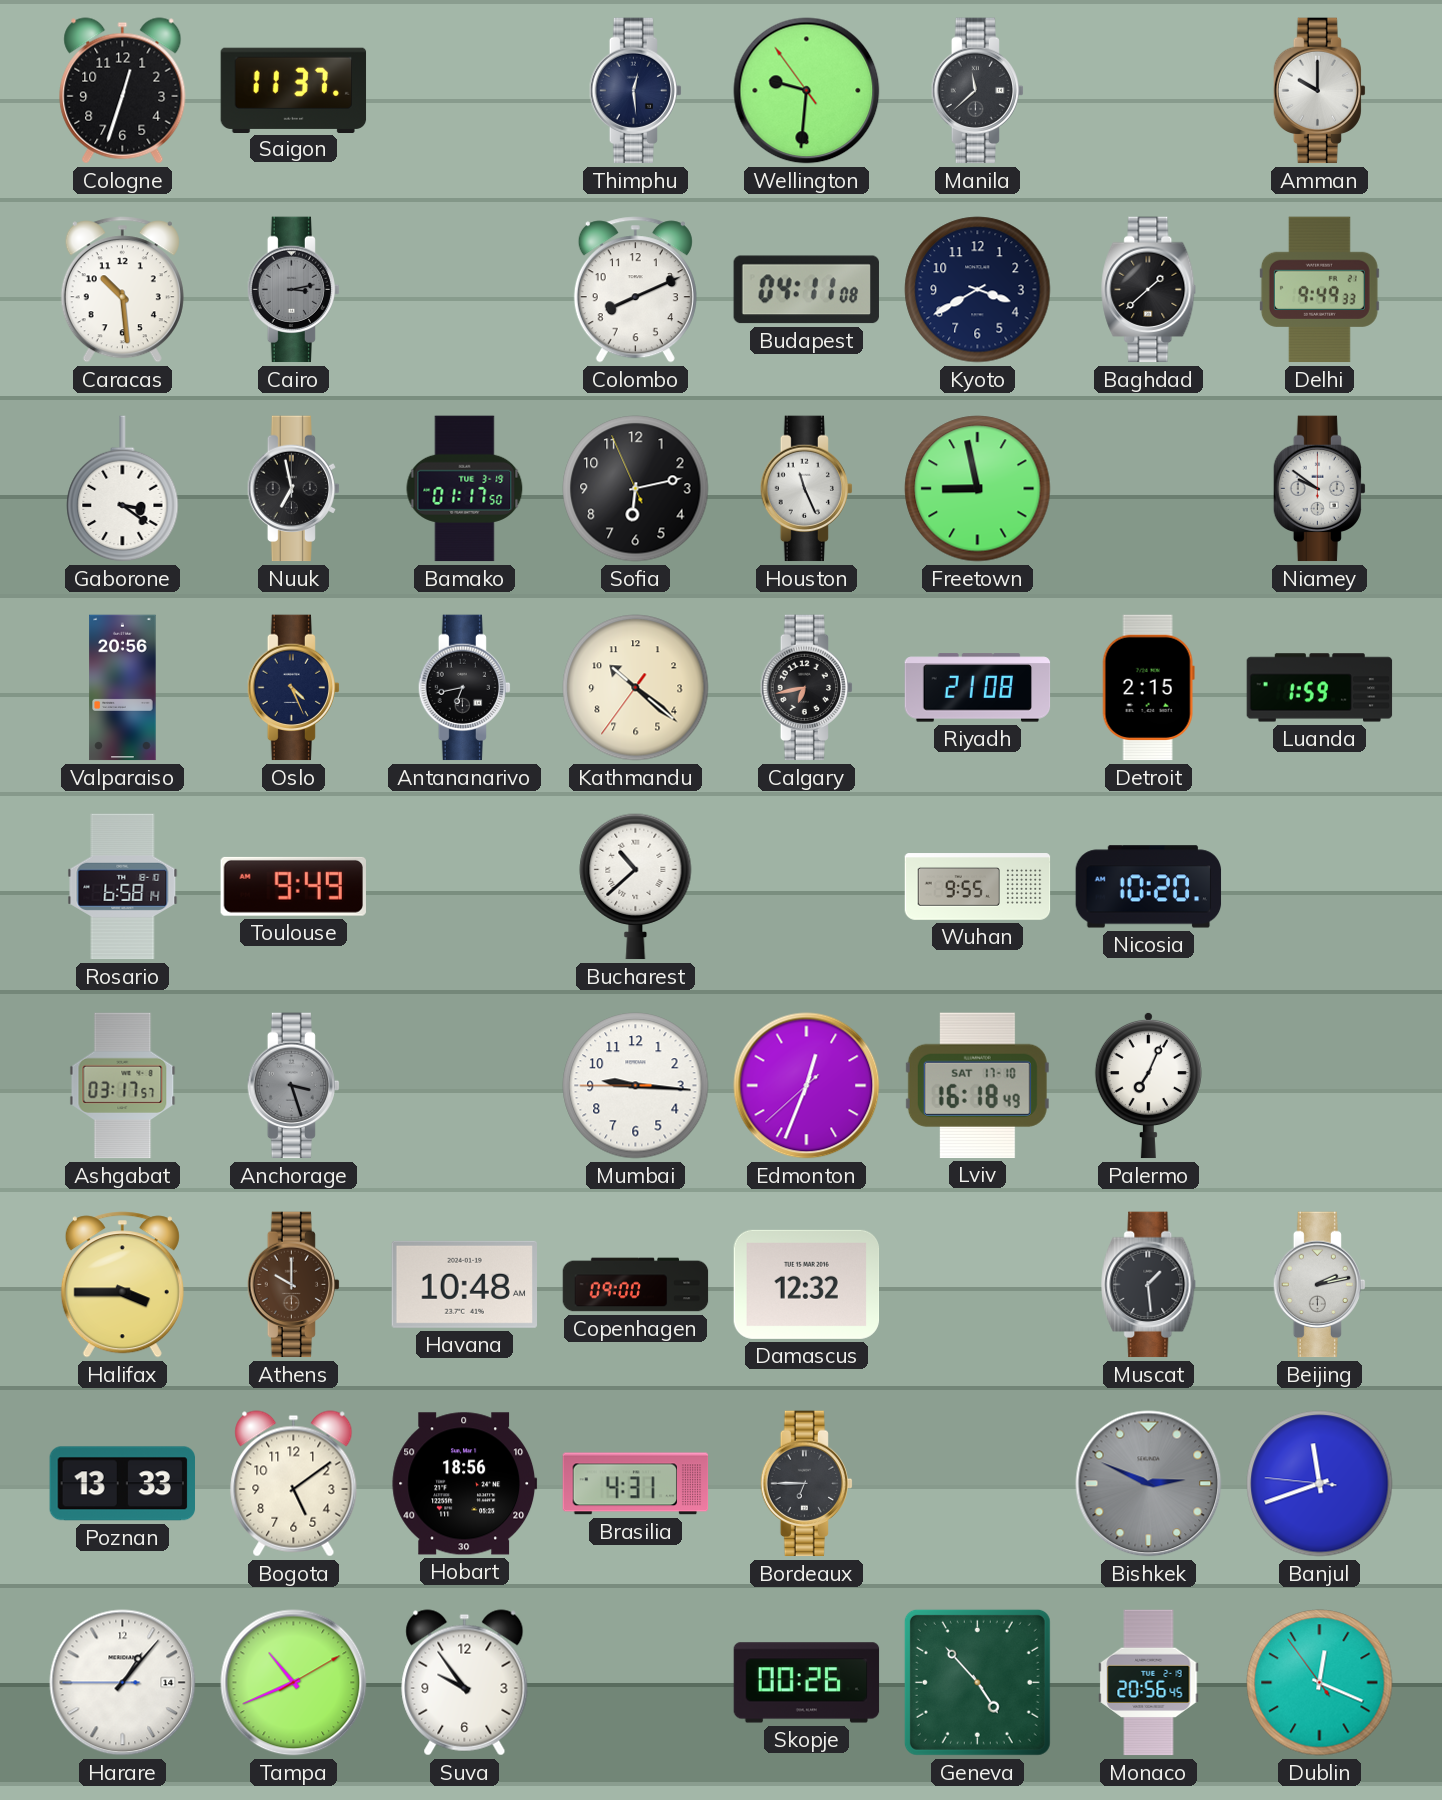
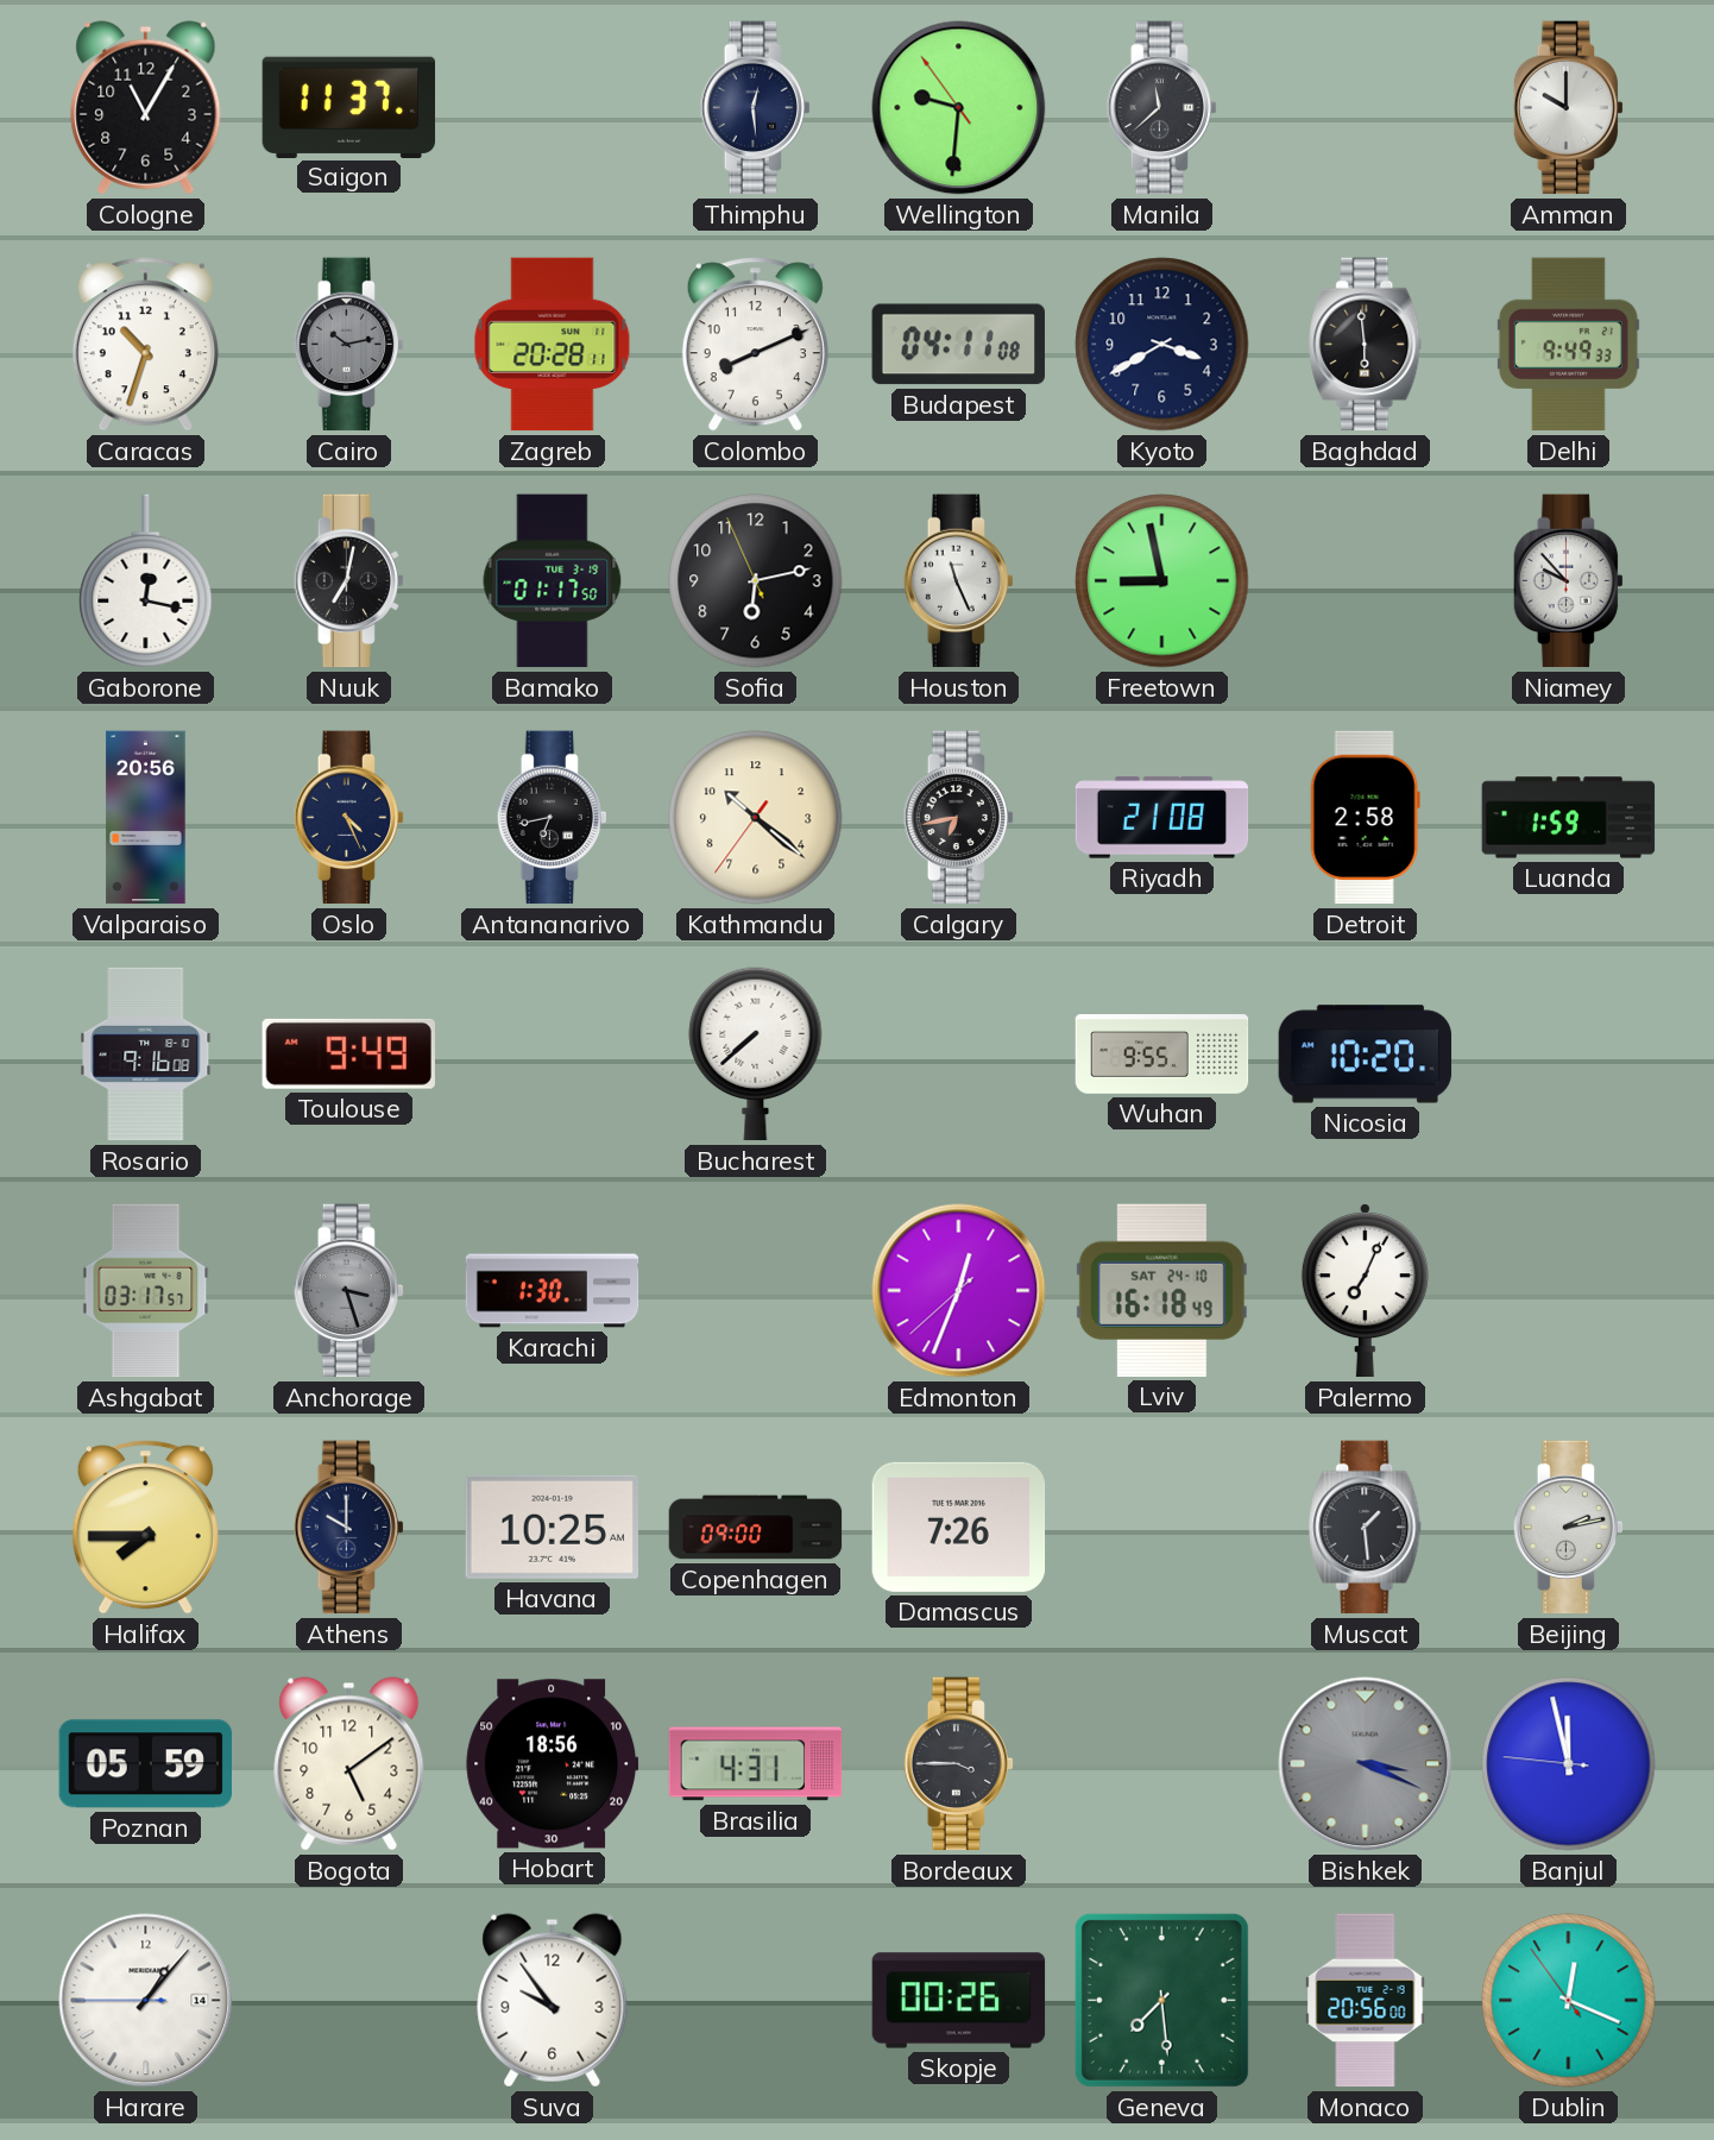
Cologne: 12:33 -> 11:05 (146, 108)
Caracas: 10:29 -> 10:33 (145, 345)
Cairo: 3:13 -> 10:13 (348, 345)
Zagreb: none -> 20:28 (553, 345)
Baghdad: 1:38 -> 5:59 (1366, 345)
Gaborone: 3:21 -> 12:17 (146, 581)
Nuuk: 6:58 -> 7:02 (348, 581)
Niamey: 9:51 -> 9:53 (1568, 581)
Detroit: 2:15 -> 2:58 (1365, 818)
Rosario: 6:58 -> 9:16 (146, 1055)
Bucharest: 10:38 -> 7:38 (756, 1055)
Karachi: none -> 1:30 (553, 1291)
Mumbai: 9:15 -> none (636, 1086)
Lviv date: SAT 17-10 -> SAT 24-10 (1161, 1290)
Halifax: 3:45 -> 7:45 (145, 1528)
Athens dial: brown -> navy (348, 1528)
Havana: 10:48 -> 10:25 (552, 1527)
Damascus: 12:32 -> 7:26 (959, 1527)
Poznan: 13:33 -> 05:59 (145, 1764)
Bordeaux: 6:45 -> 3:45 (958, 1764)
Bishkek: 2:49 -> 3:19 (1366, 1764)
Banjul: 11:41 -> 11:57 (1569, 1764)
Tampa: 10:41 -> none (294, 1683)
Geneva: 4:53 -> 7:29 (1161, 2000)
Monaco: 20:56:45 -> 20:56:00 (1366, 2001)
